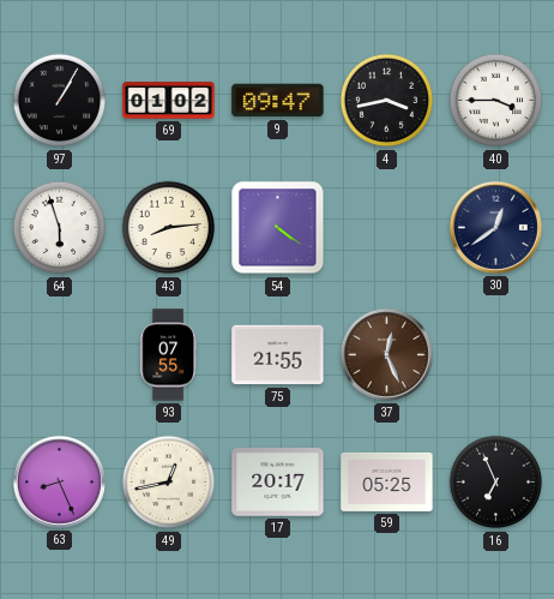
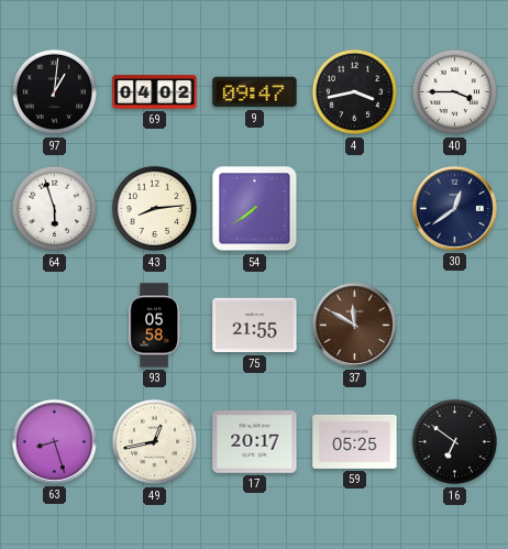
97: 1:05 -> 1:01 (55, 92)
69: 01:02 -> 04:02 (155, 92)
54: 4:21 -> 7:39 (255, 209)
93: 07:55 -> 05:58 (154, 326)
37: 12:26 -> 11:50 (354, 325)
63: 8:26 -> 8:27 (54, 441)
16: 6:56 -> 6:51 (455, 442)
